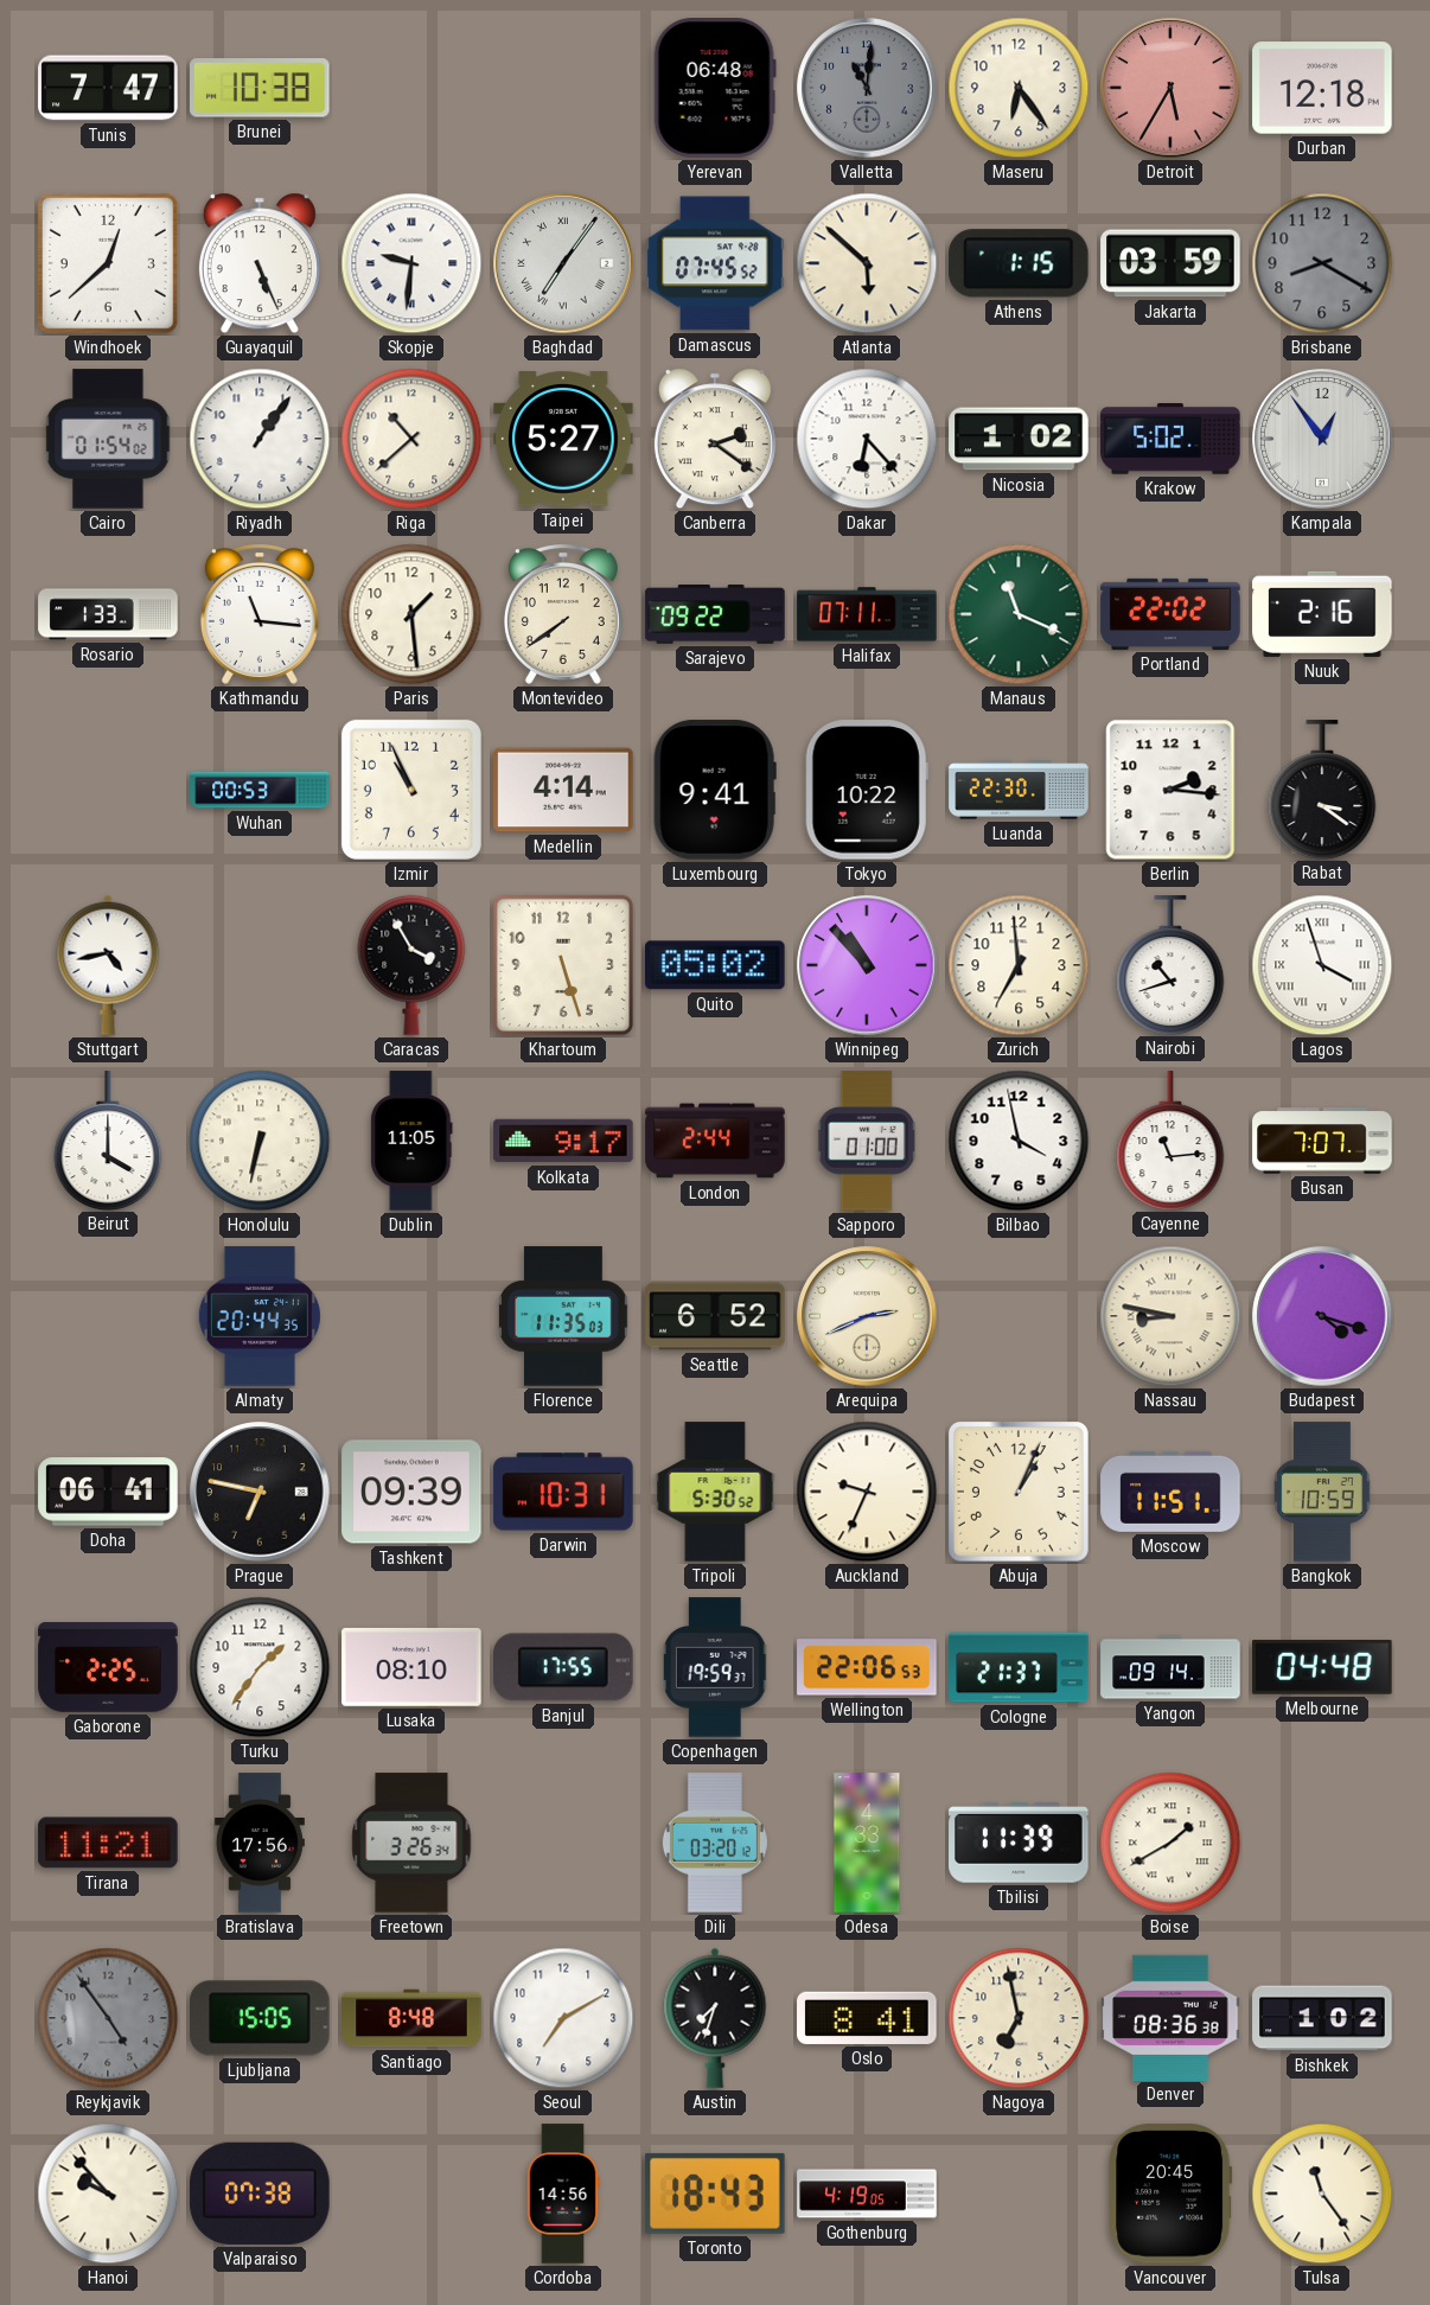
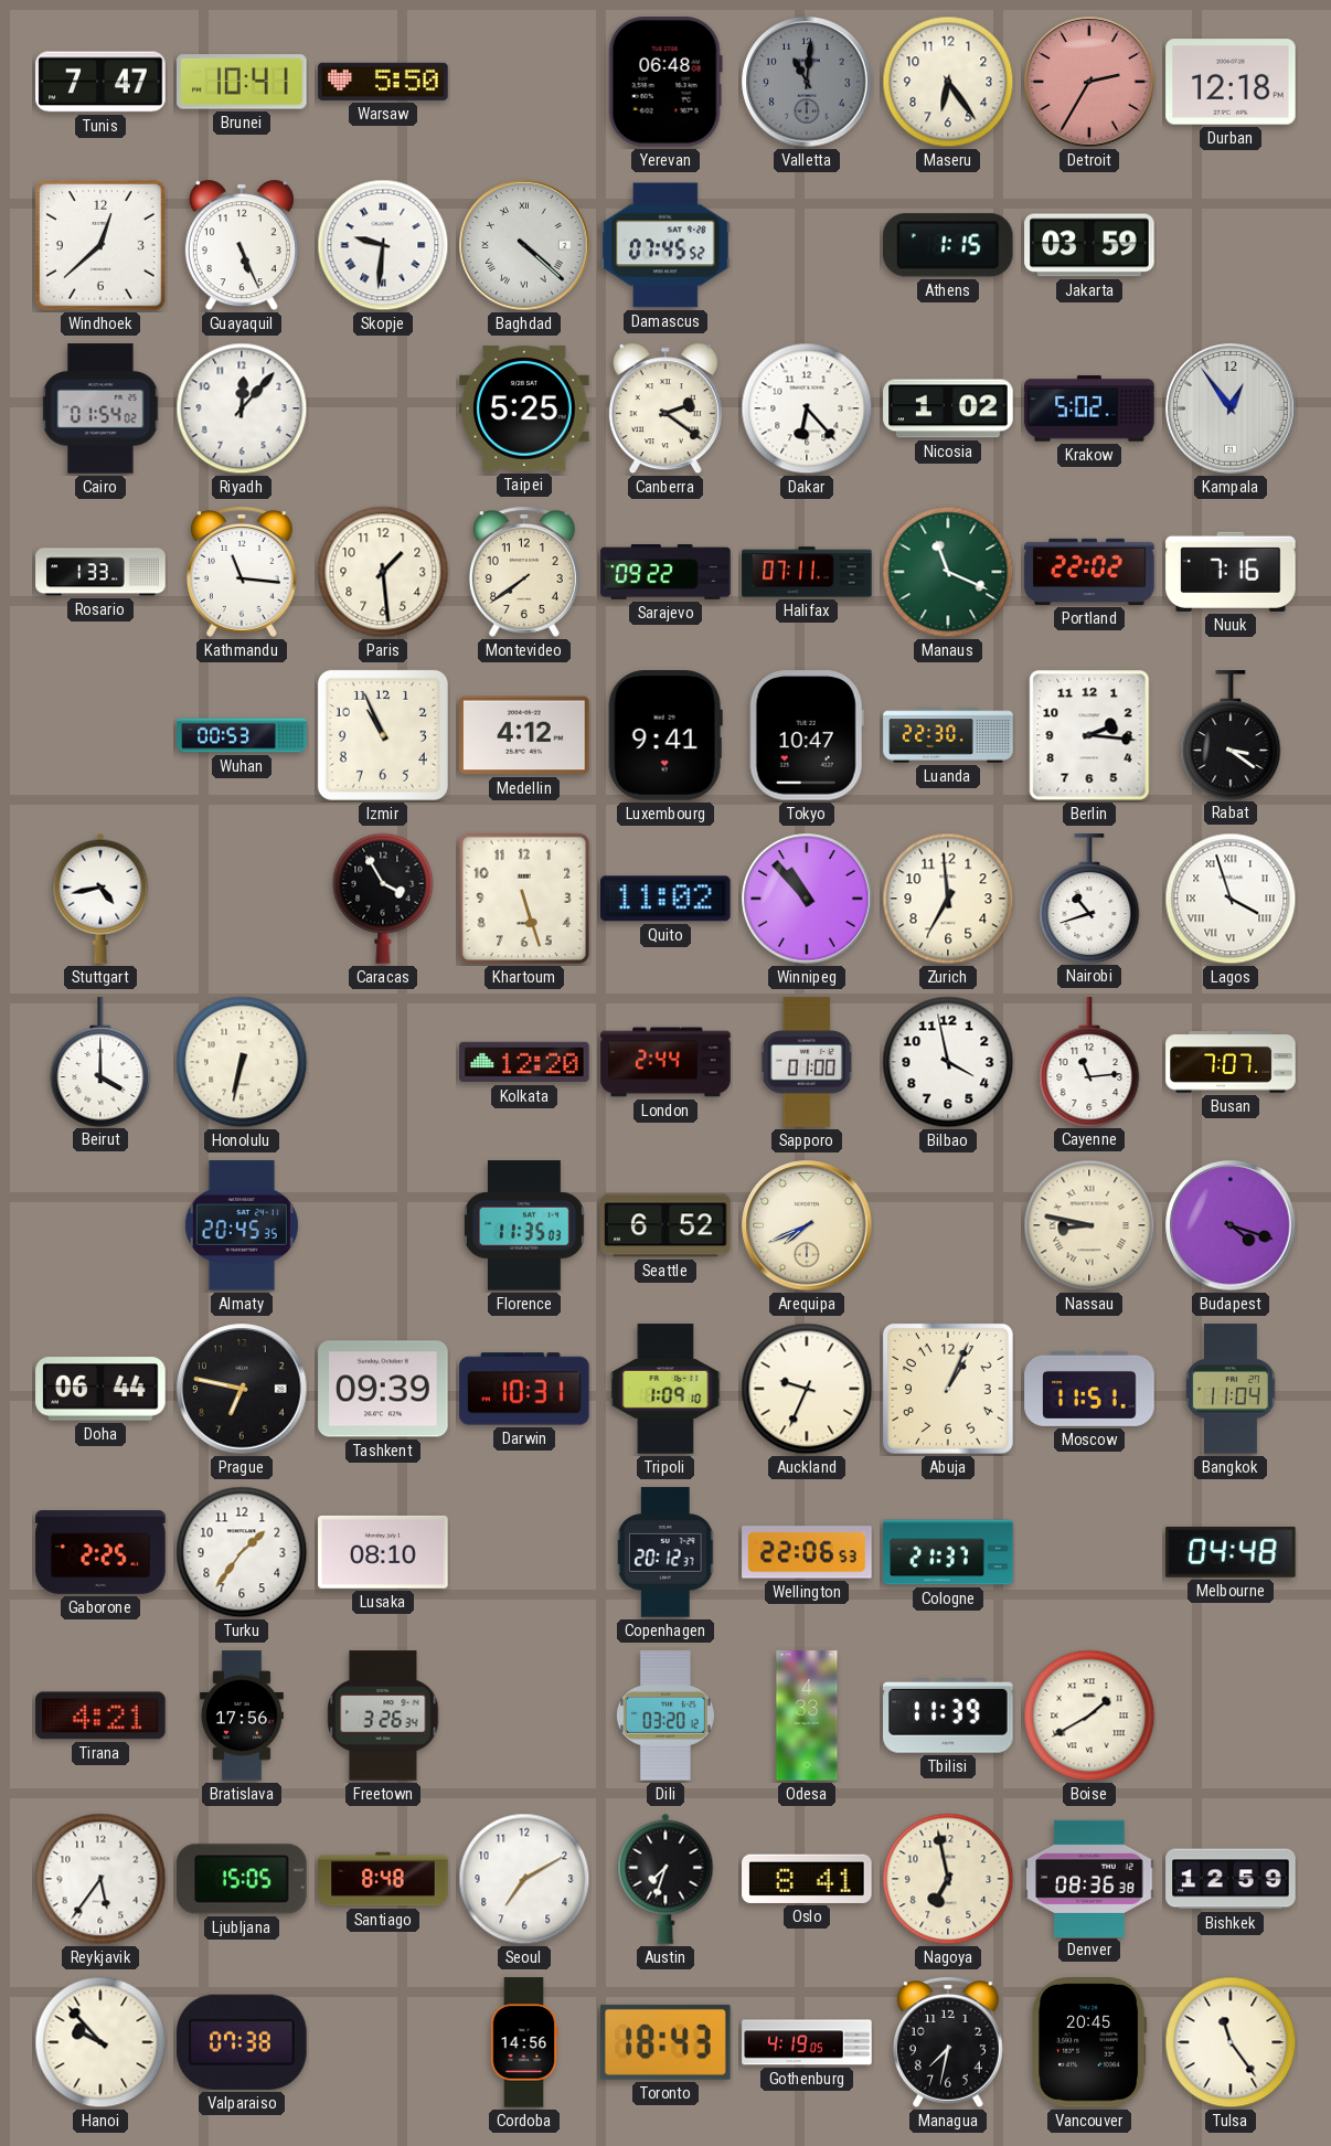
Brunei: 10:38 -> 10:41 (242, 82)
Warsaw: none -> 5:50 (383, 82)
Detroit: 5:35 -> 2:35 (1089, 82)
Baghdad: 7:06 -> 4:22 (524, 245)
Atlanta: 5:52 -> none (867, 263)
Brisbane: 8:20 -> none (1322, 263)
Riyadh: 1:06 -> 12:07 (242, 408)
Riga: 10:38 -> none (411, 439)
Taipei: 5:27 -> 5:25 (524, 408)
Nuuk: 2:16 -> 7:16 (1231, 572)
Medellin: 4:14 -> 4:12 (524, 735)
Tokyo: 10:22 -> 10:47 (807, 735)
Quito: 05:02 -> 11:02 (665, 899)
Dublin: 11:05 -> none (411, 1141)
Kolkata: 9:17 -> 12:20 (524, 1062)
Almaty: 20:44 -> 20:45 (242, 1225)
Arequipa: 2:41 -> 7:41 (807, 1225)
Doha: 06:41 -> 06:44 (100, 1389)
Tripoli: 5:30 -> 1:09 (665, 1389)
Bangkok: 10:59 -> 11:04 (1231, 1389)
Banjul: 17:55 -> none (564, 1667)
Copenhagen: 19:59 -> 20:12 (667, 1552)
Yangon: 09:14 -> none (1170, 1667)
Tirana: 11:21 -> 4:21 (100, 1715)
Reykjavik: 4:54 -> 5:36 (100, 1879)
Reykjavik dial: grey -> white (100, 1879)
Bishkek: 1:02 -> 12:59 (1231, 1879)
Managua: none -> 7:32 (948, 2043)
